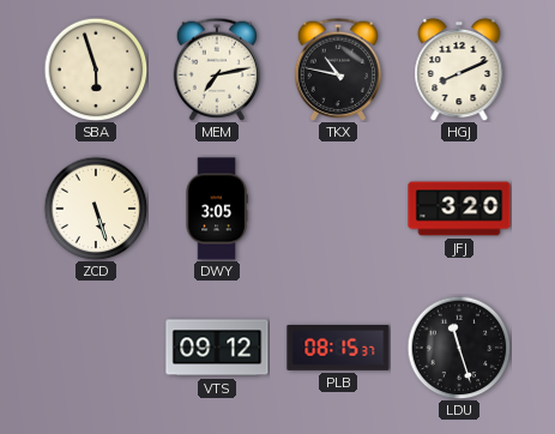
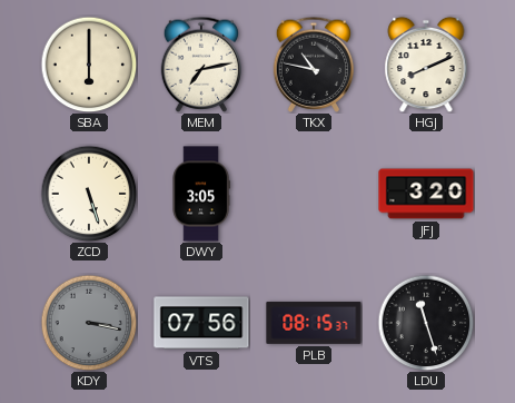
SBA: 5:57 -> 6:00 (89, 65)
KDY: none -> 3:17 (89, 323)
VTS: 09:12 -> 07:56 (201, 323)
